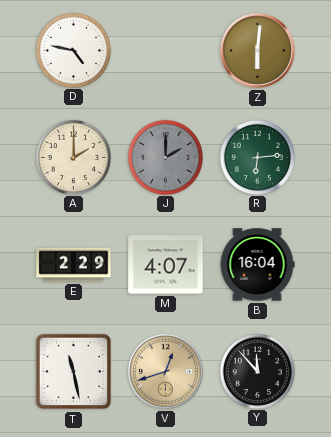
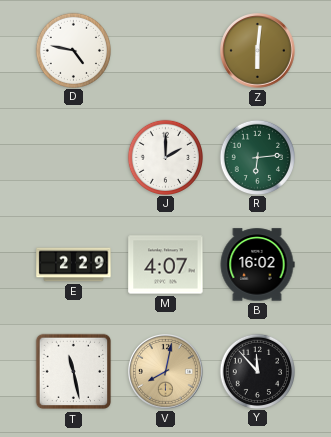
A: 2:00 -> none (73, 157)
J dial: grey -> white (165, 157)
B: 16:04 -> 16:02 (257, 265)
V: 12:42 -> 8:02 (166, 372)
